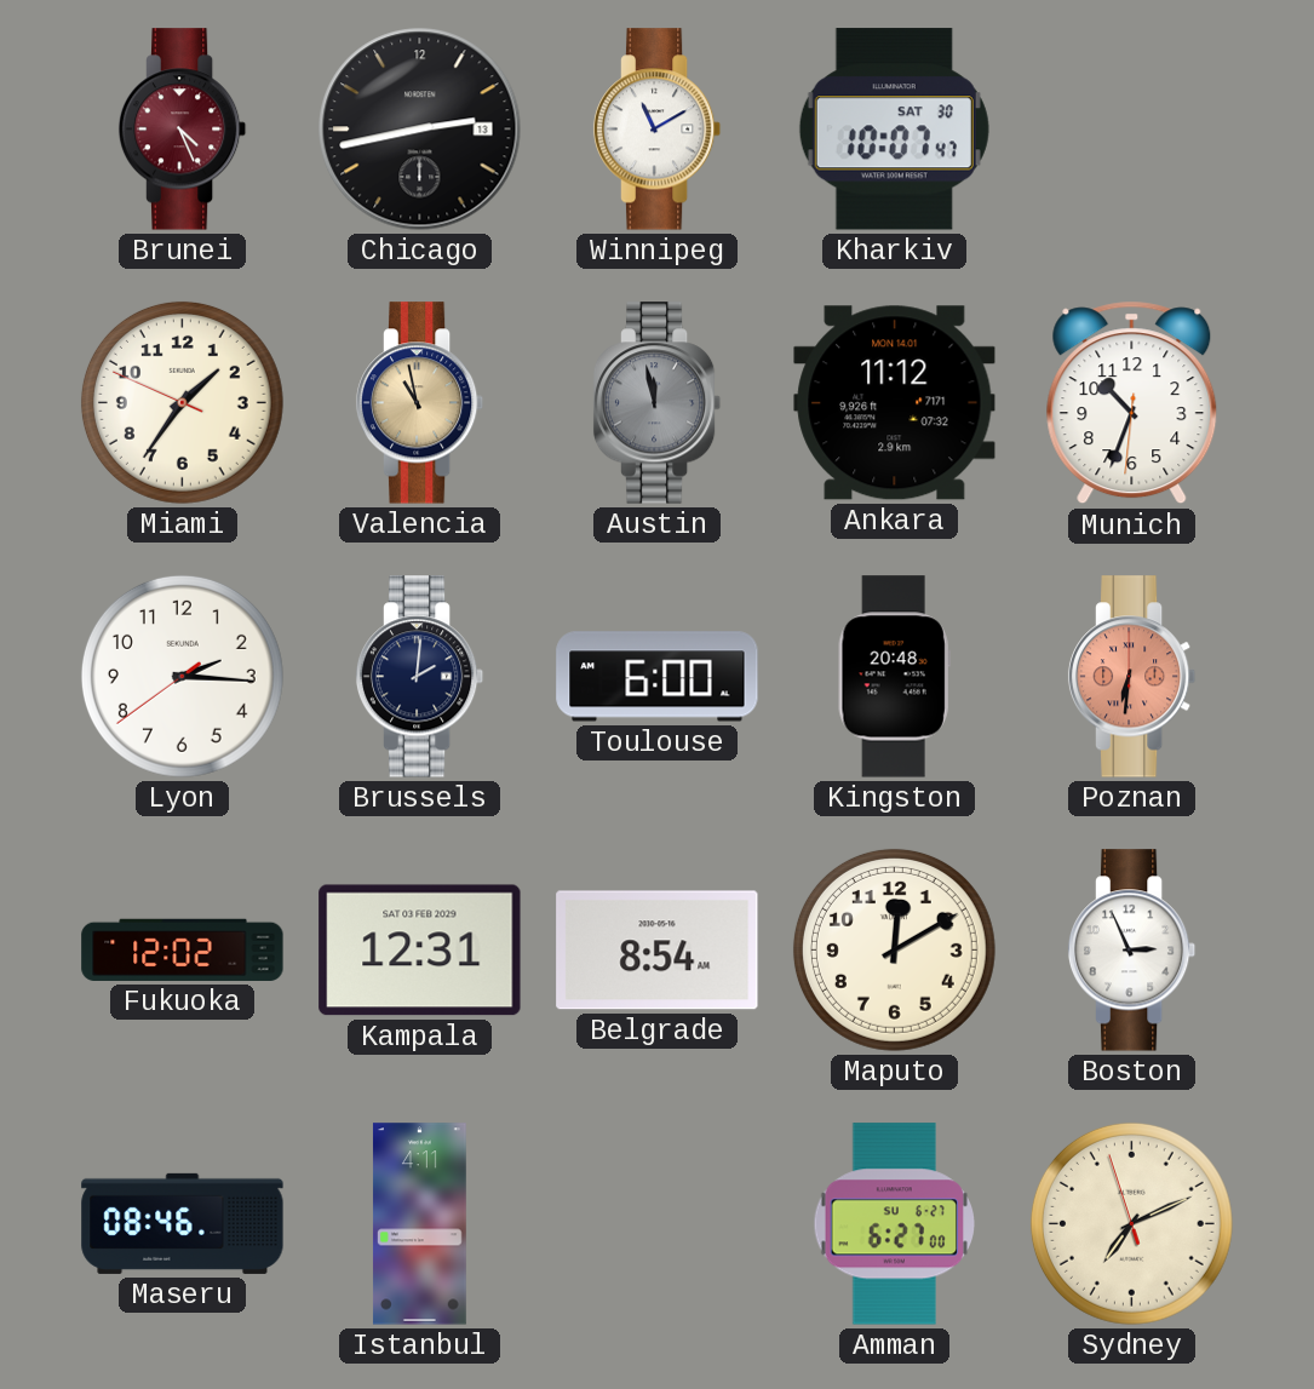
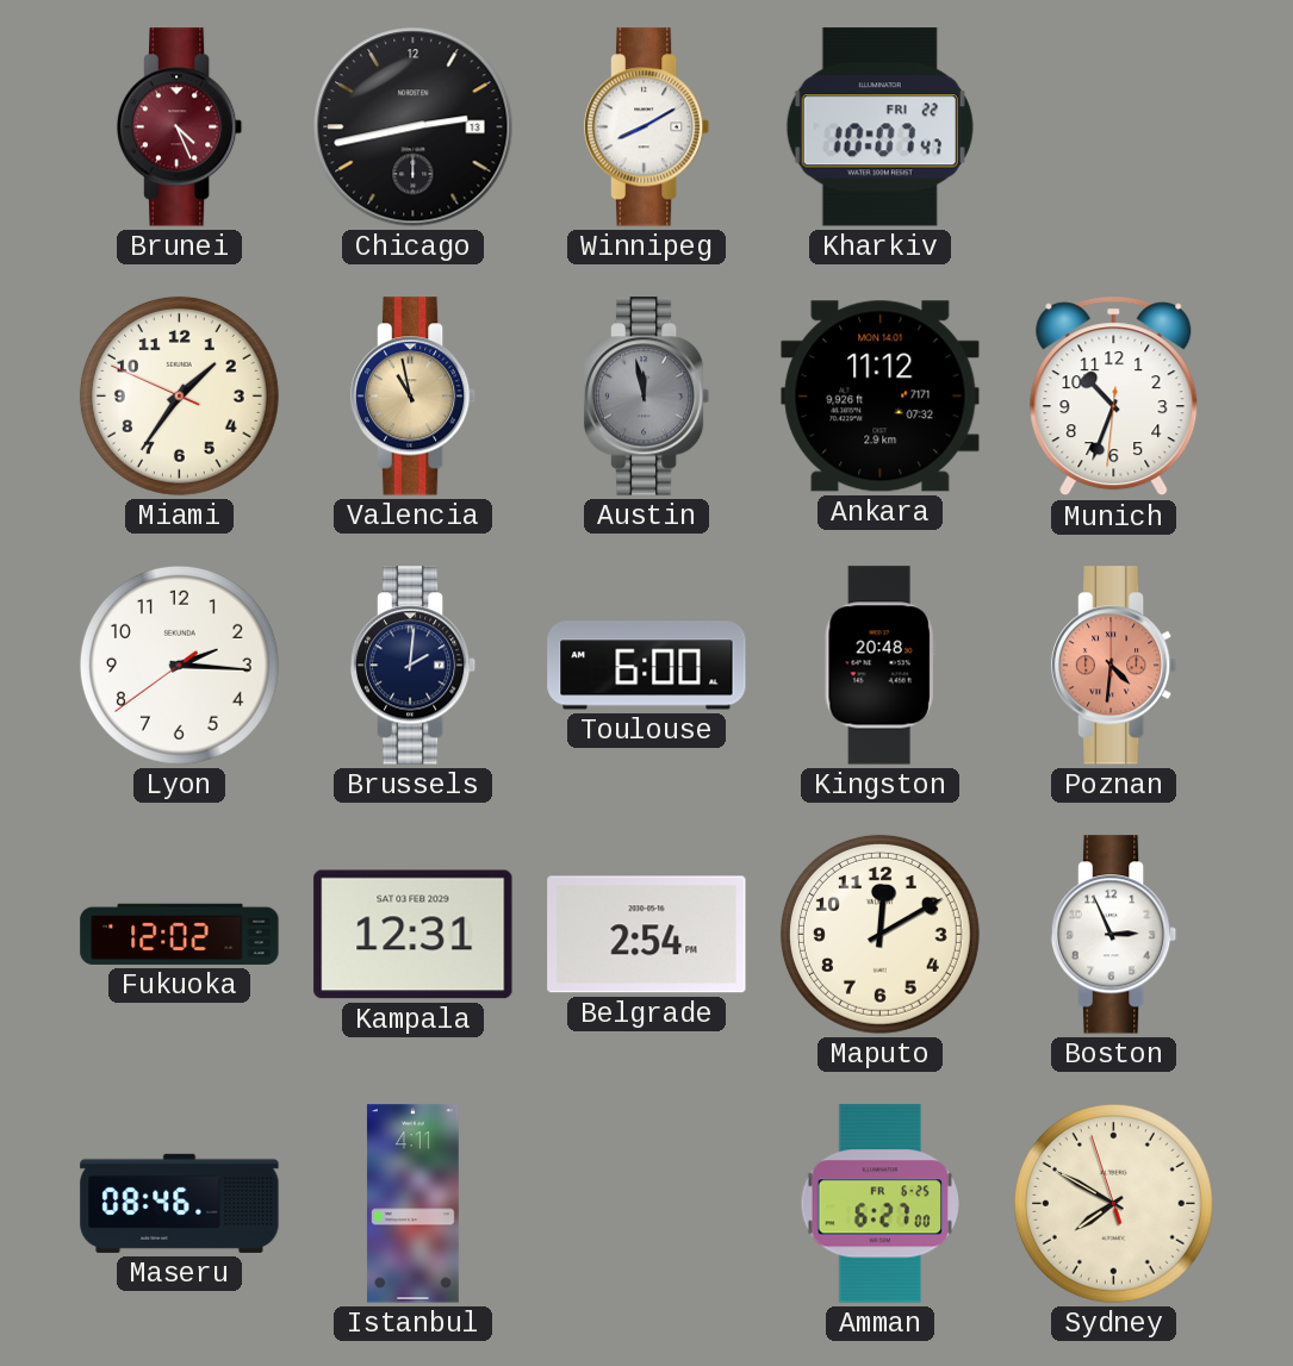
Winnipeg: 11:10 -> 8:10 (647, 127)
Kharkiv date: SAT 30 -> FRI 22 (879, 127)
Poznan: 6:31 -> 4:31 (1114, 666)
Belgrade: 8:54 -> 2:54 (647, 935)
Amman date: SU 6-27 -> FR 6-25 (879, 1204)
Sydney: 7:10 -> 7:49 (1113, 1203)
